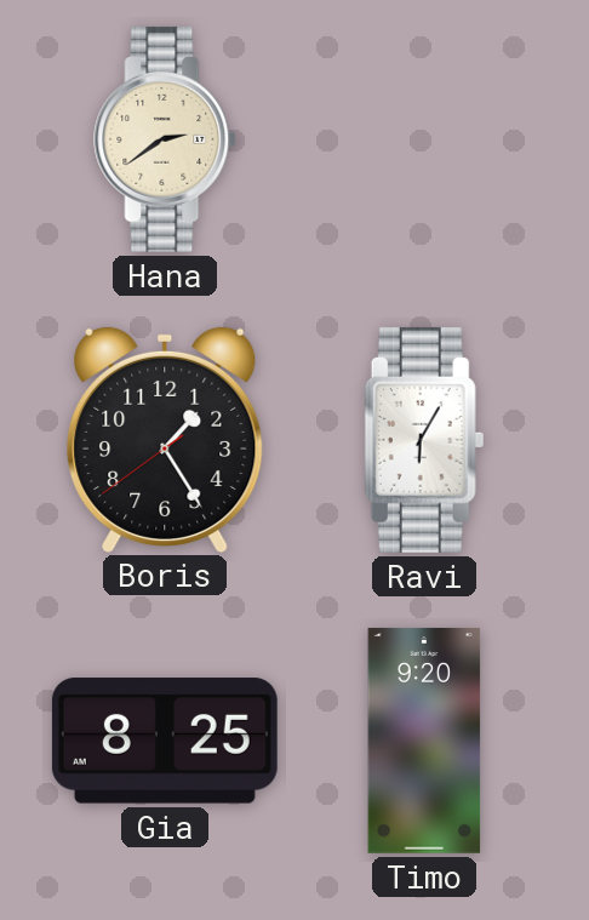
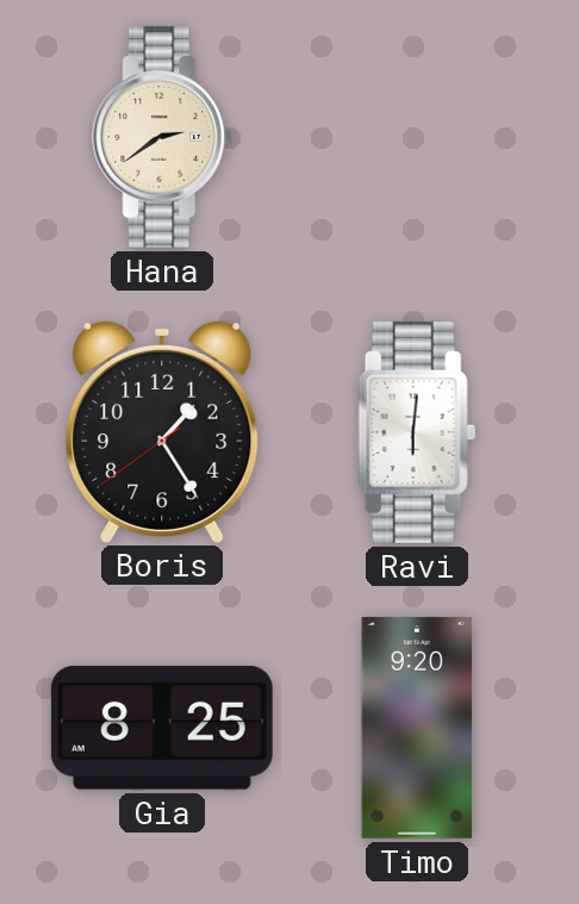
Ravi: 6:05 -> 6:01 (417, 432)
